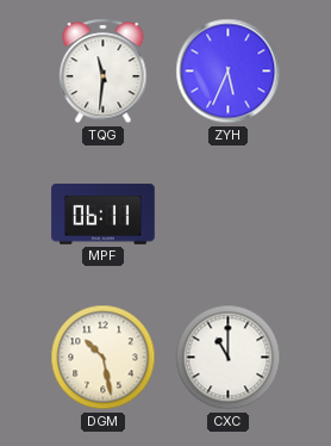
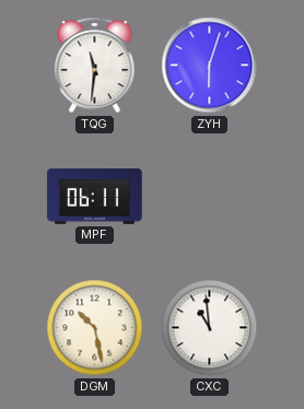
ZYH: 5:34 -> 6:03 (210, 66)
CXC: 11:00 -> 10:59 (210, 328)
